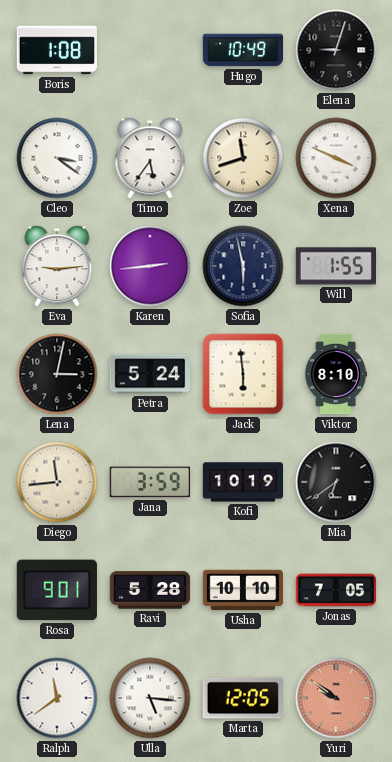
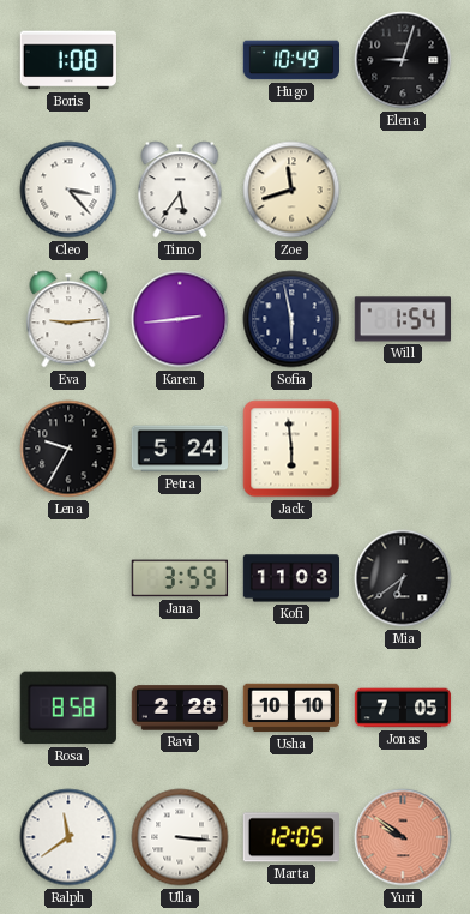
Cleo: 3:21 -> 3:23 (68, 190)
Xena: 3:49 -> none (336, 158)
Will: 1:55 -> 1:54 (402, 319)
Lena: 3:02 -> 9:35 (68, 449)
Viktor: 8:10 -> none (336, 374)
Diego: 11:44 -> none (57, 482)
Kofi: 10:19 -> 11:03 (290, 578)
Rosa: 9:01 -> 8:58 (68, 708)
Ravi: 5:28 -> 2:28 (180, 708)
Ulla: 5:16 -> 3:16 (180, 837)
